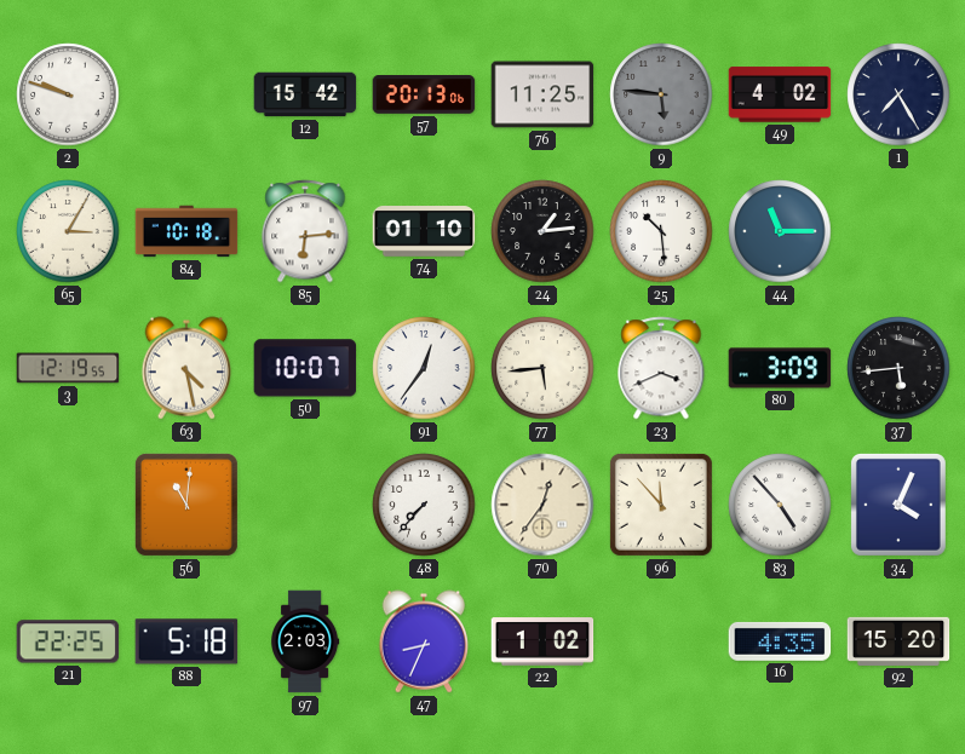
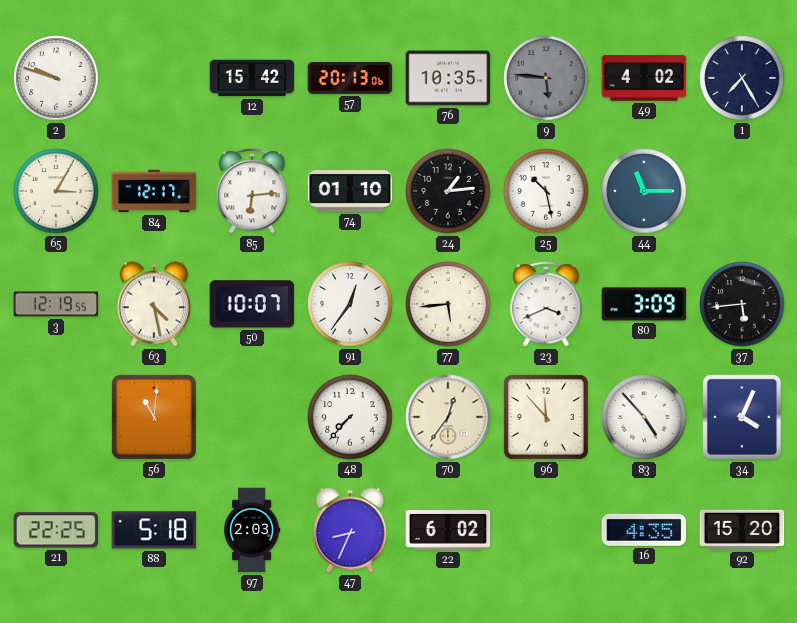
76: 11:25 -> 10:35 (448, 78)
84: 10:18 -> 12:17 (154, 191)
25: 10:29 -> 10:28 (546, 191)
22: 1:02 -> 6:02 (448, 530)
